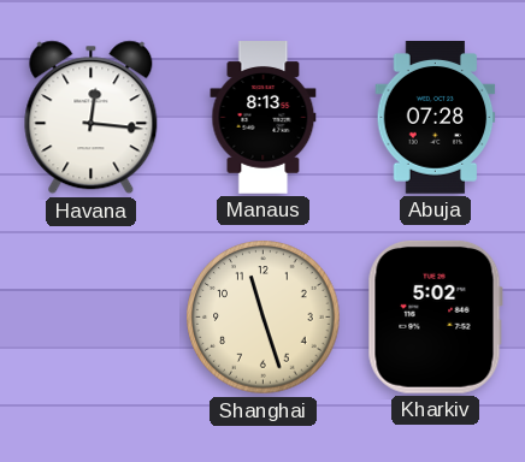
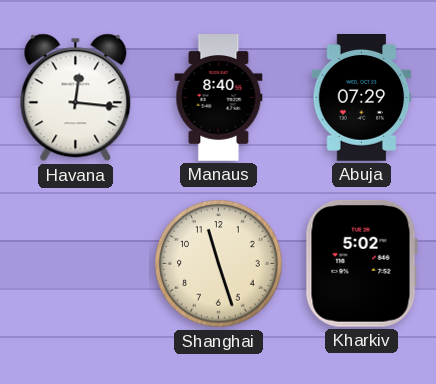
Manaus: 8:13 -> 8:40 (219, 98)
Abuja: 07:28 -> 07:29 (362, 98)
